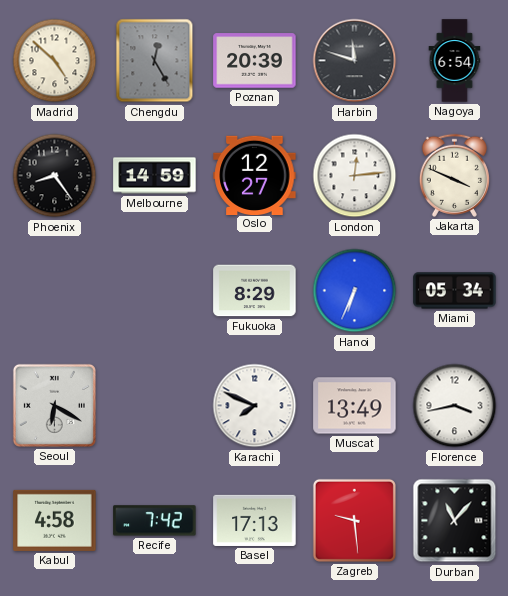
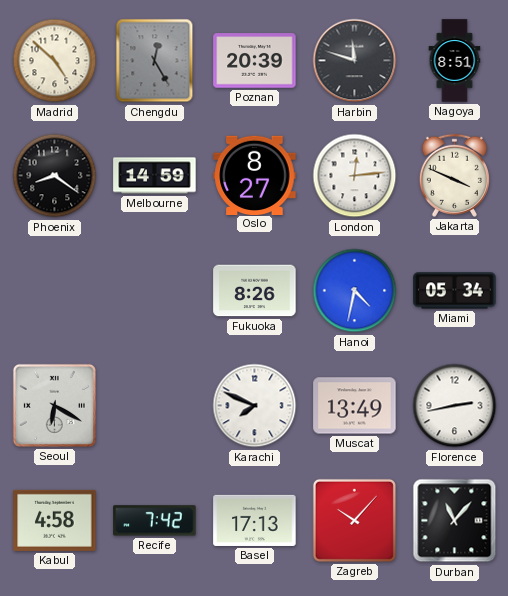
Nagoya: 6:54 -> 8:51 (455, 61)
Phoenix: 8:24 -> 8:21 (55, 176)
Oslo: 12:27 -> 8:27 (255, 175)
Fukuoka: 8:29 -> 8:26 (255, 291)
Hanoi: 6:34 -> 4:32 (355, 291)
Florence: 3:43 -> 2:43 (455, 406)
Zagreb: 9:29 -> 10:07 (354, 520)
